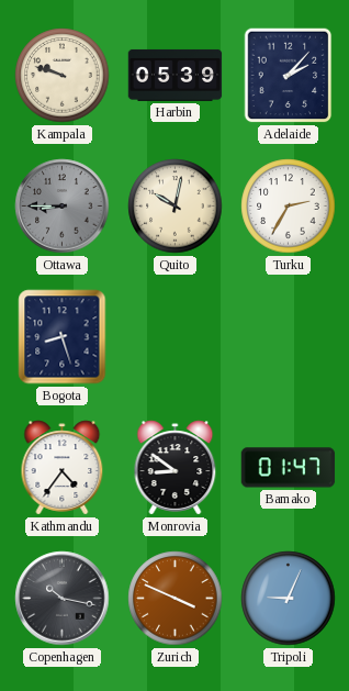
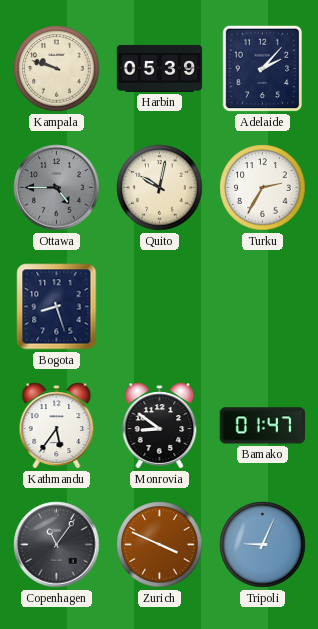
Ottawa: 8:45 -> 4:45 (57, 188)
Kathmandu: 4:36 -> 5:36 (57, 426)
Copenhagen: 10:17 -> 11:06 (57, 545)
